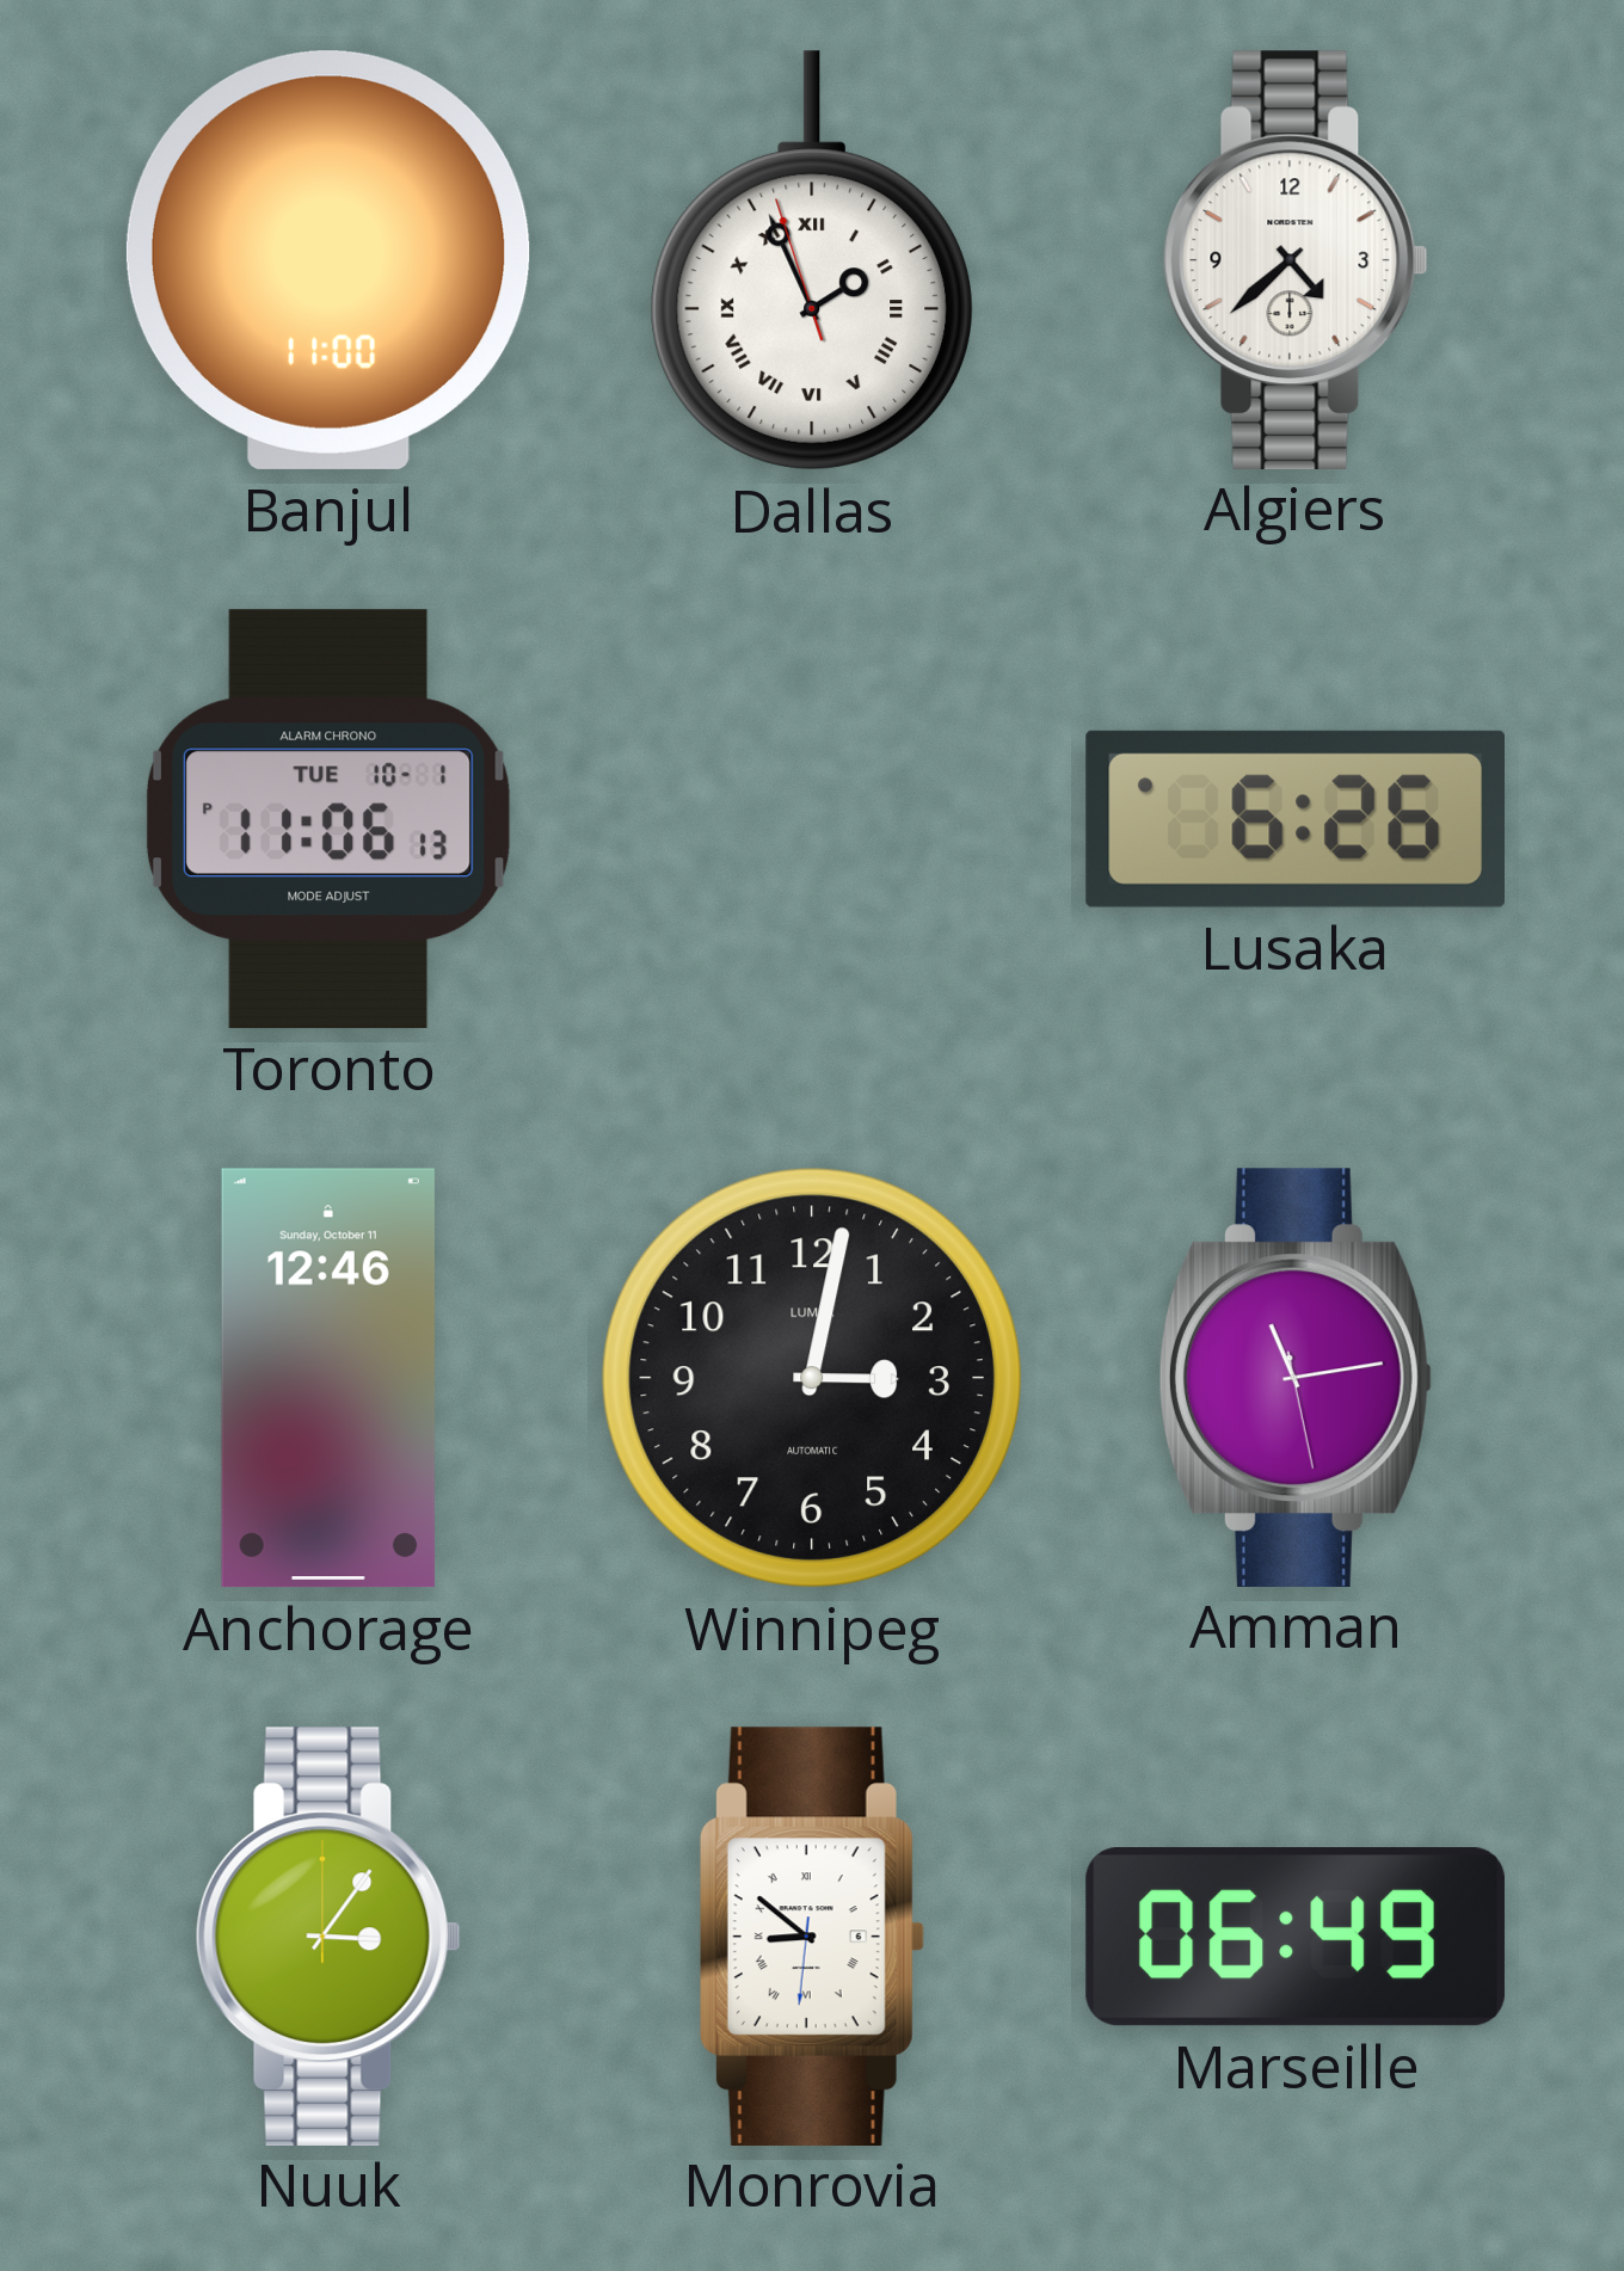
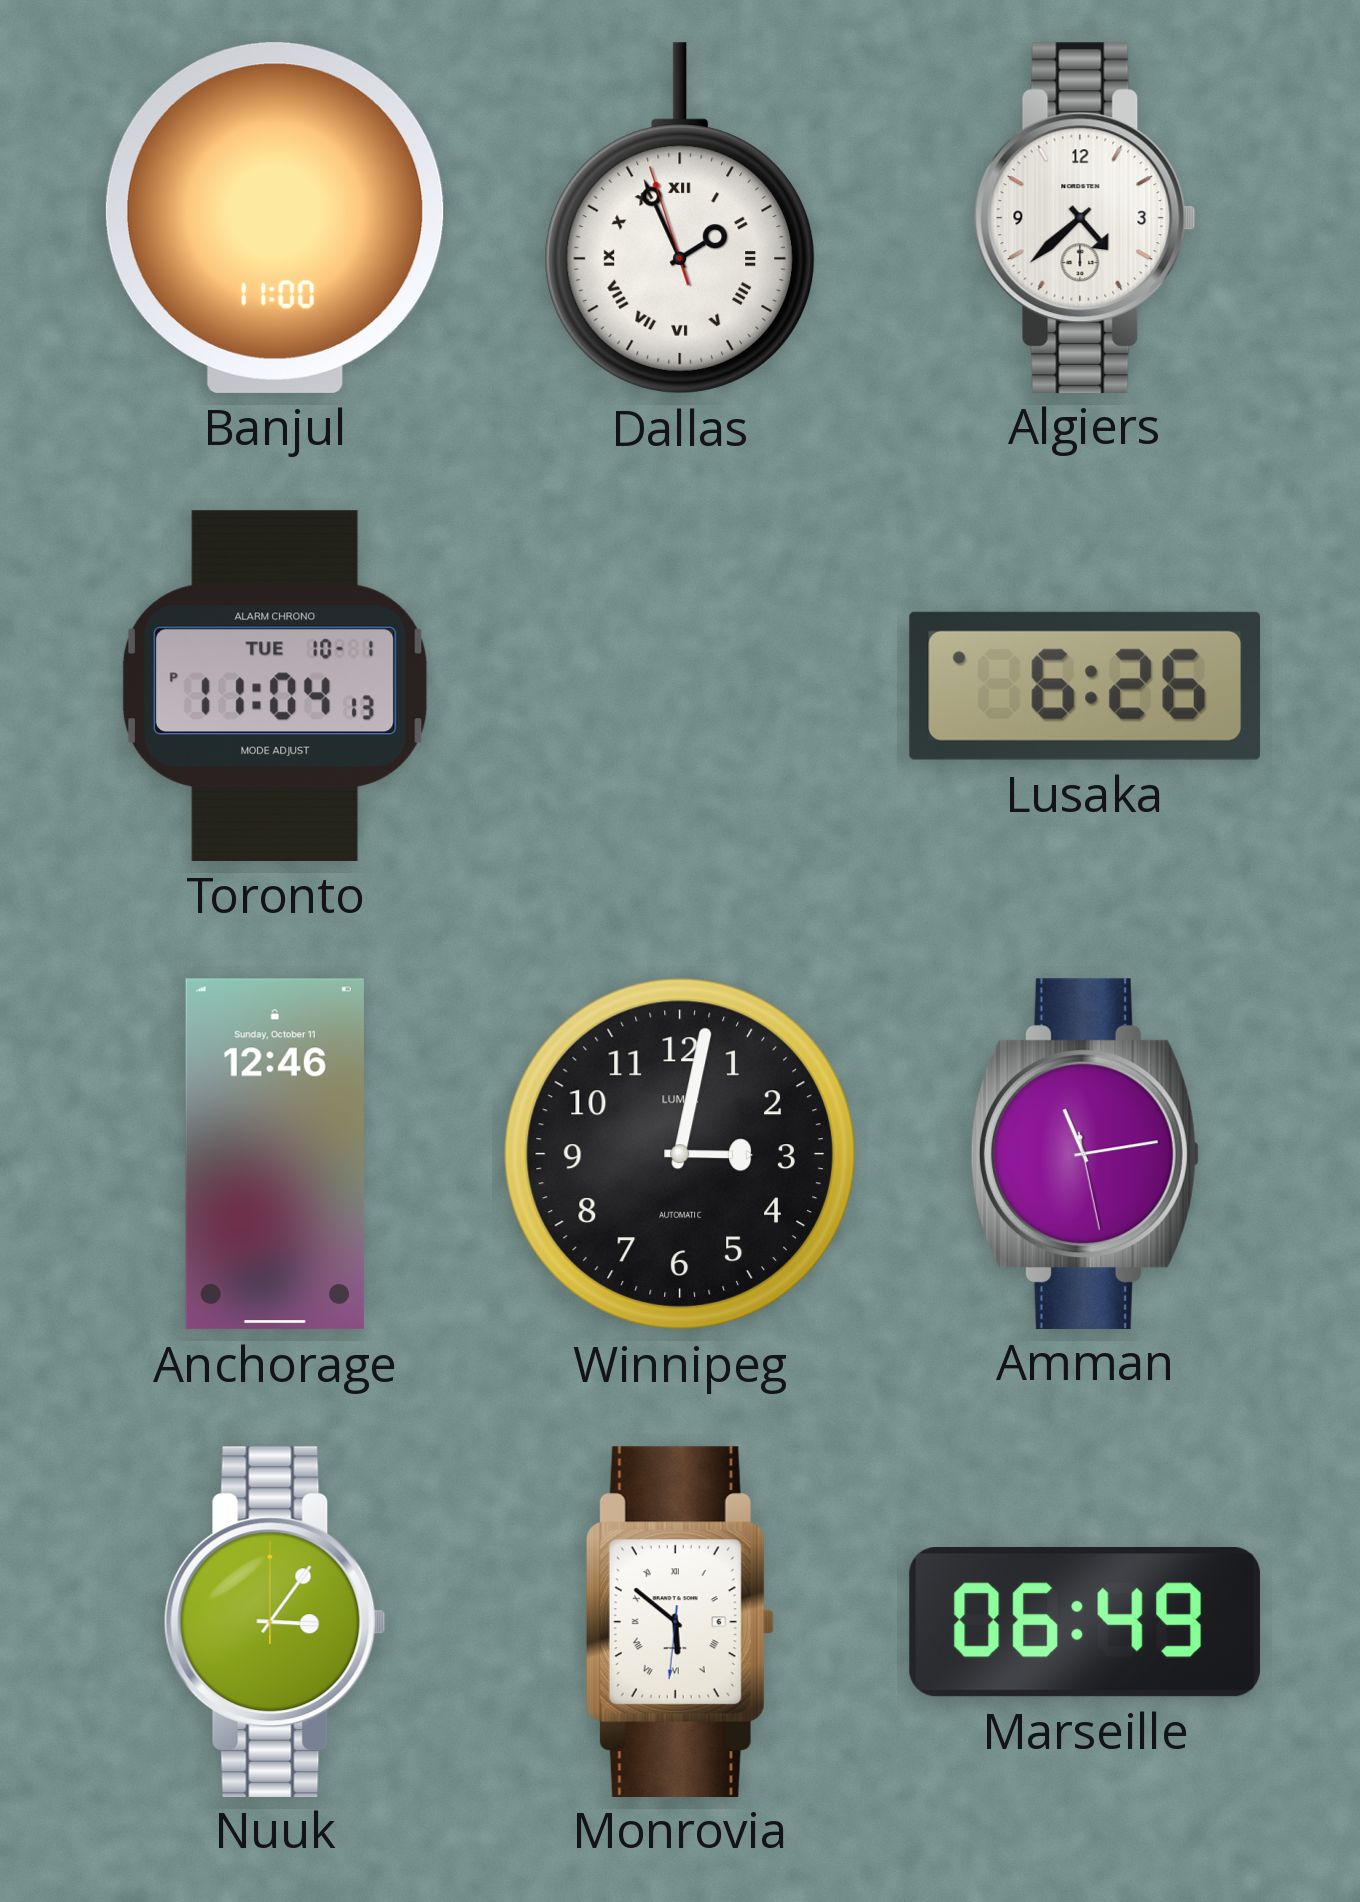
Toronto: 11:06 -> 11:04 (275, 686)
Monrovia: 8:51 -> 5:51 (680, 1621)
